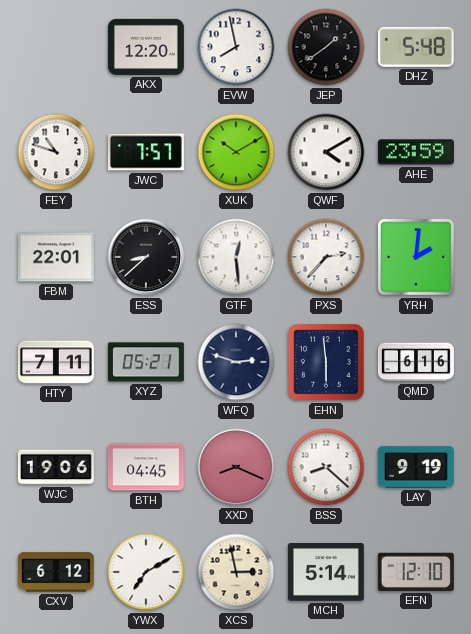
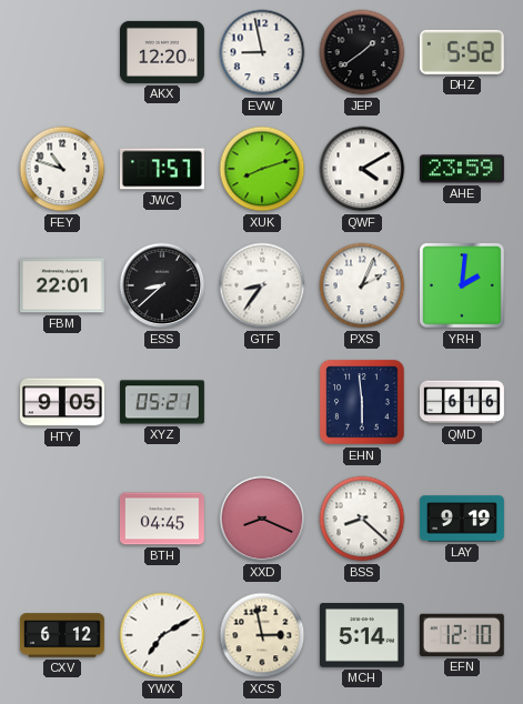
EVW: 7:58 -> 8:58 (262, 52)
DHZ: 5:48 -> 5:52 (462, 52)
XUK: 10:10 -> 8:12 (262, 169)
GTF: 12:29 -> 8:36 (262, 285)
PXS: 2:37 -> 2:04 (362, 285)
HTY: 7:11 -> 9:05 (62, 402)
WFQ: 2:48 -> none (236, 362)
WJC: 19:06 -> none (56, 467)
